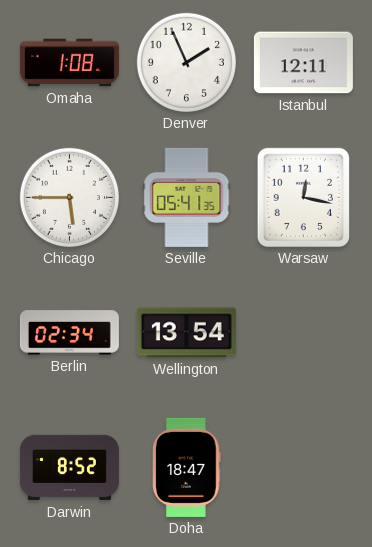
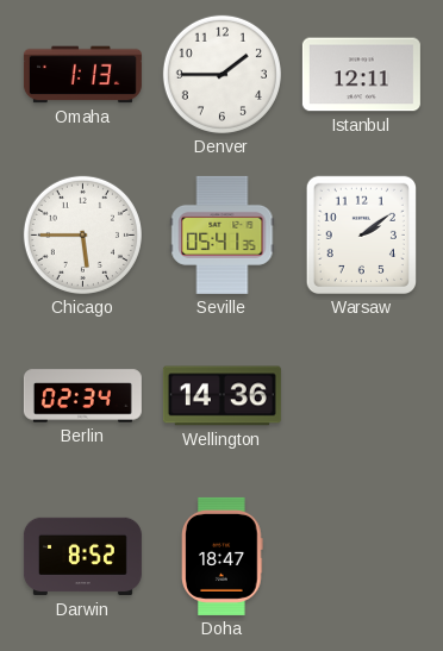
Omaha: 1:08 -> 1:13 (82, 75)
Denver: 1:56 -> 1:45 (221, 74)
Warsaw: 12:17 -> 2:09 (361, 234)
Wellington: 13:54 -> 14:36 (221, 396)
